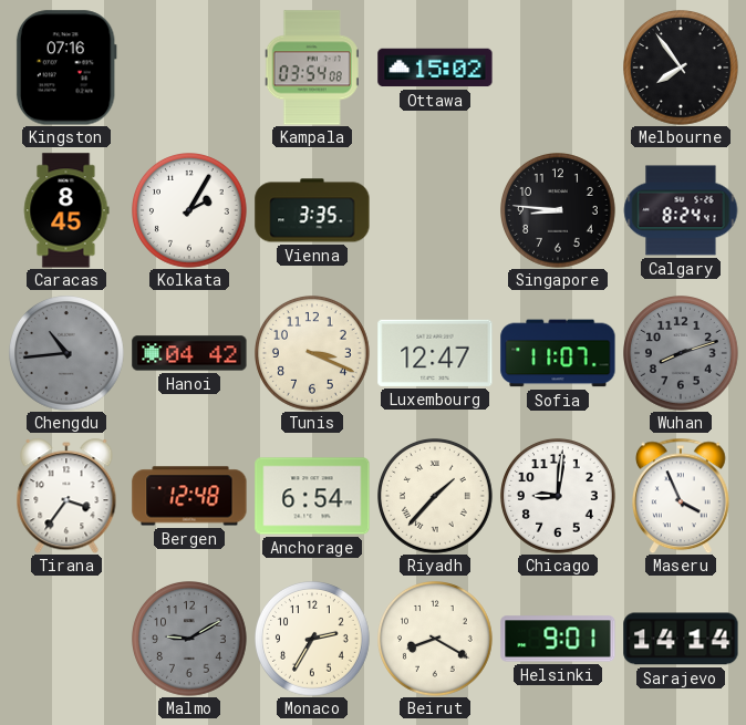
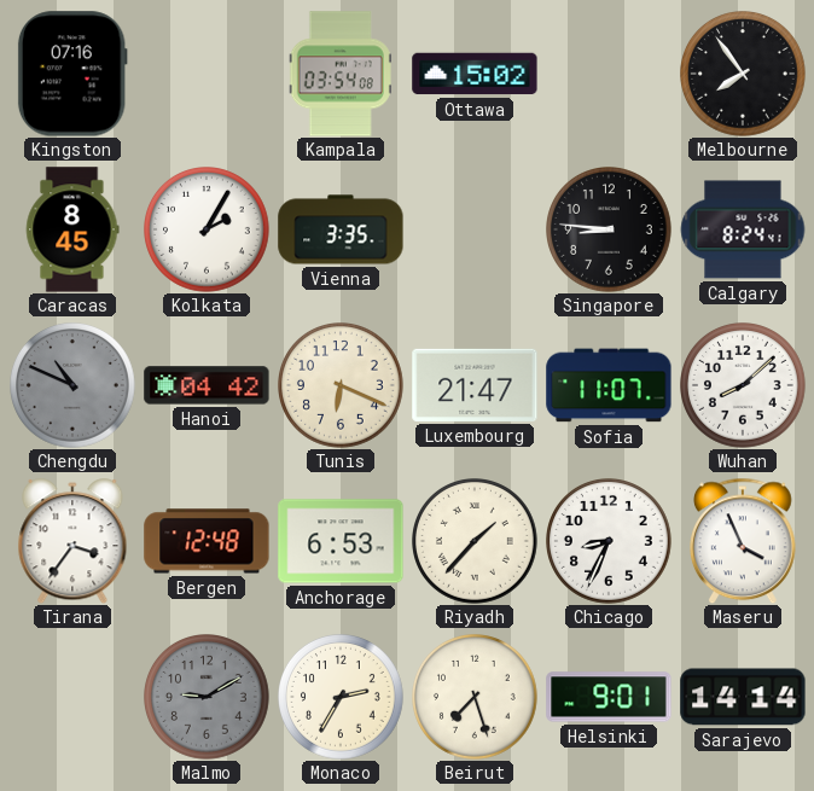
Chengdu: 10:44 -> 10:49 (74, 386)
Tunis: 3:19 -> 6:19 (342, 386)
Luxembourg: 12:47 -> 21:47 (475, 385)
Wuhan: 8:12 -> 8:08 (744, 386)
Wuhan dial: grey -> white (744, 386)
Anchorage: 6:54 -> 6:53 (341, 541)
Chicago: 9:01 -> 8:34 (610, 542)
Beirut: 8:20 -> 7:27 (476, 698)
